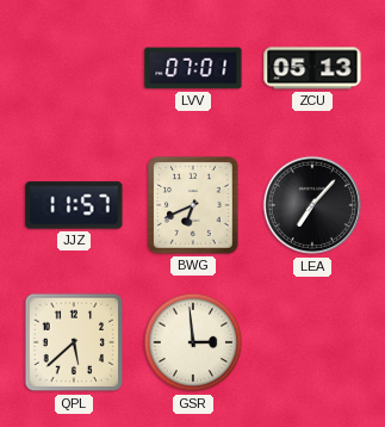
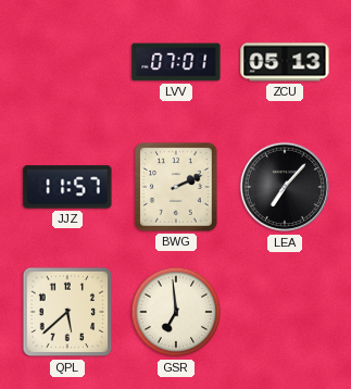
BWG: 6:41 -> 2:11 (176, 187)
GSR: 2:59 -> 6:59 (176, 312)
